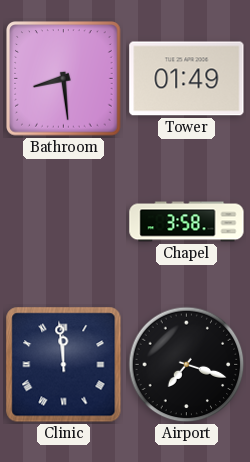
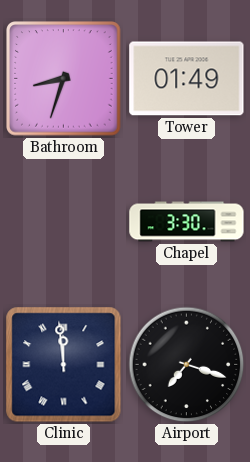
Bathroom: 8:29 -> 8:33 (64, 79)
Chapel: 3:58 -> 3:30 (187, 222)
